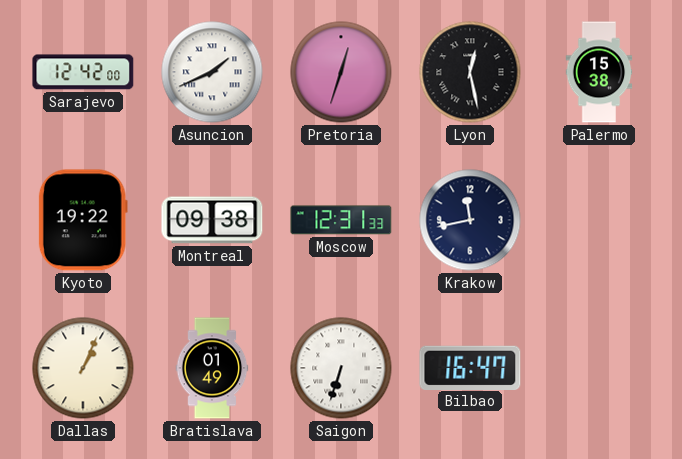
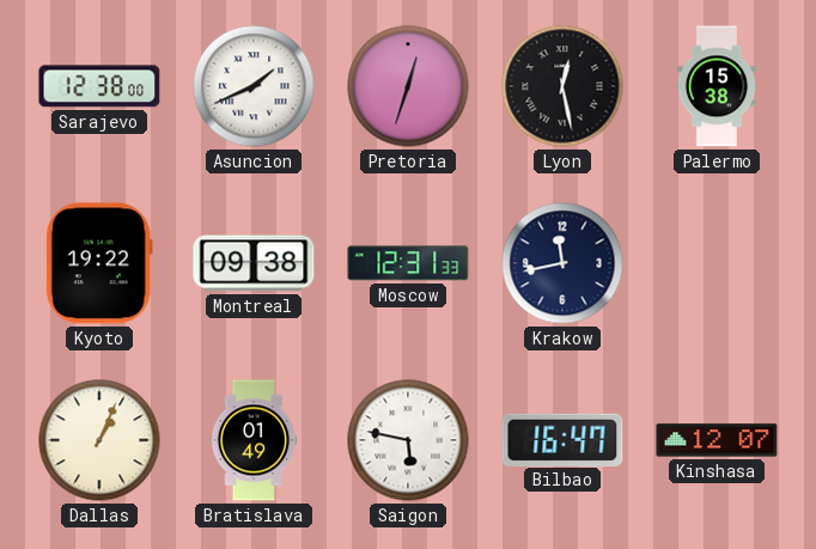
Sarajevo: 12:42 -> 12:38 (99, 86)
Saigon: 6:33 -> 5:47 (408, 440)
Kinshasa: none -> 12:07 (717, 440)
